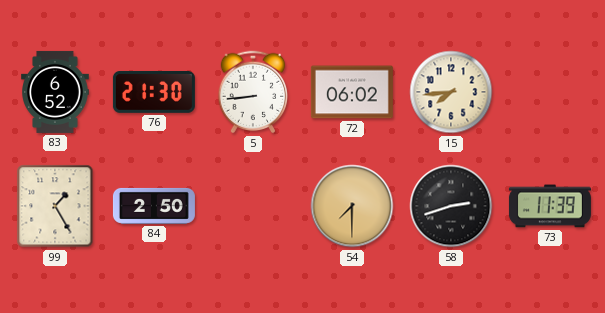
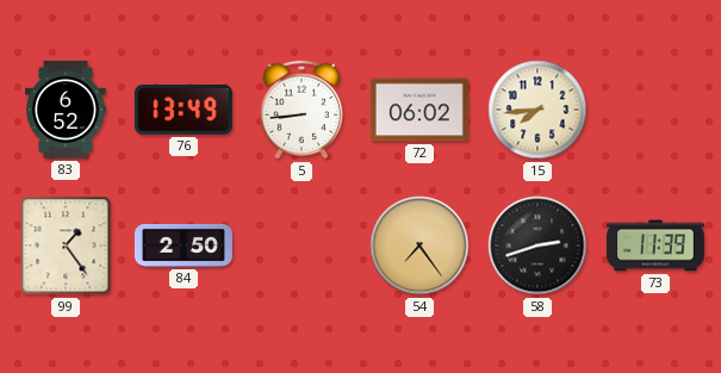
76: 21:30 -> 13:49 (184, 110)
99: 1:25 -> 1:24 (66, 245)
54: 7:30 -> 7:24 (419, 245)
